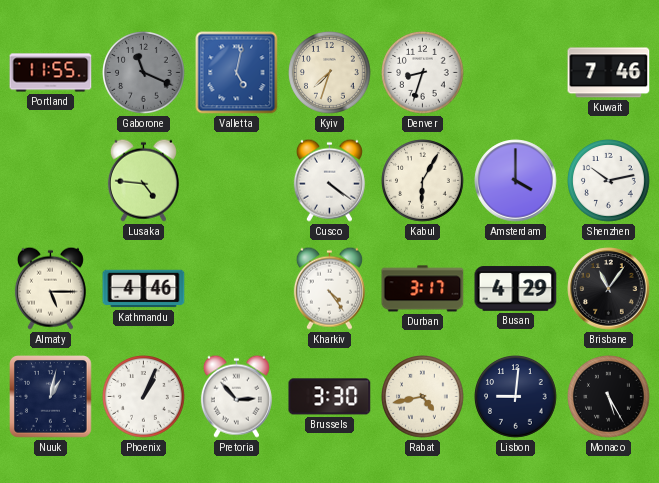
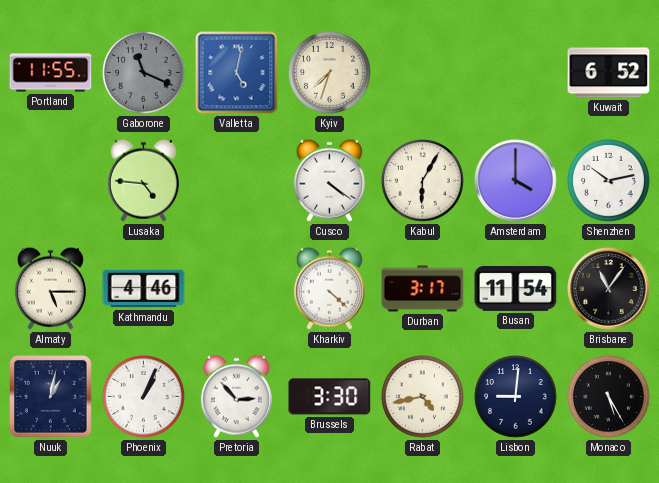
Denver: 8:33 -> none (423, 73)
Kuwait: 7:46 -> 6:52 (609, 73)
Kharkiv: 4:24 -> 4:22 (329, 288)
Busan: 4:29 -> 11:54 (516, 289)
